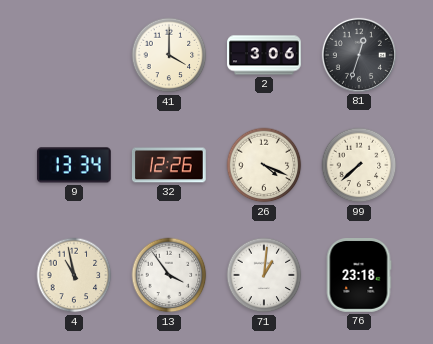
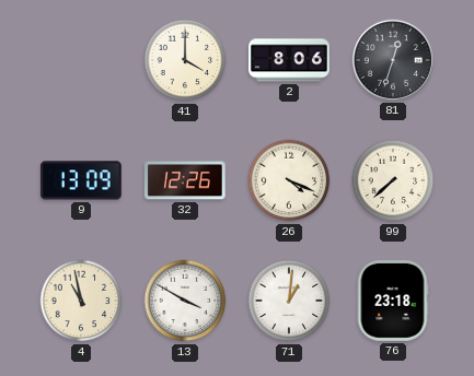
2: 3:06 -> 8:06 (289, 60)
9: 13:34 -> 13:09 (81, 180)
13: 3:54 -> 3:50 (185, 301)
